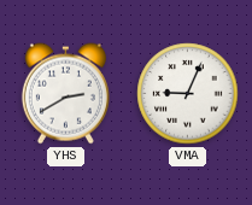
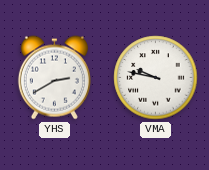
VMA: 9:04 -> 9:47 (156, 78)
